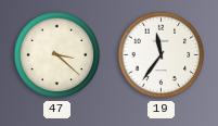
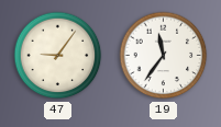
47: 3:22 -> 9:06 (58, 56)
